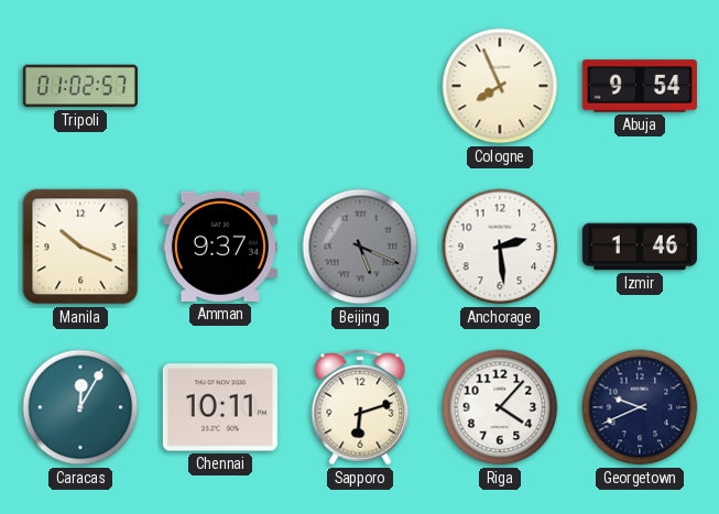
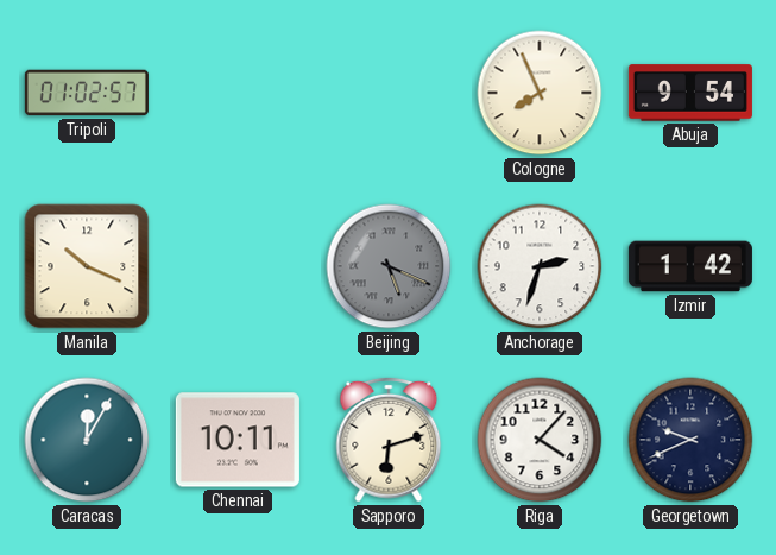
Amman: 9:37 -> none (220, 247)
Anchorage: 2:29 -> 2:33 (540, 266)
Izmir: 1:46 -> 1:42 (690, 266)
